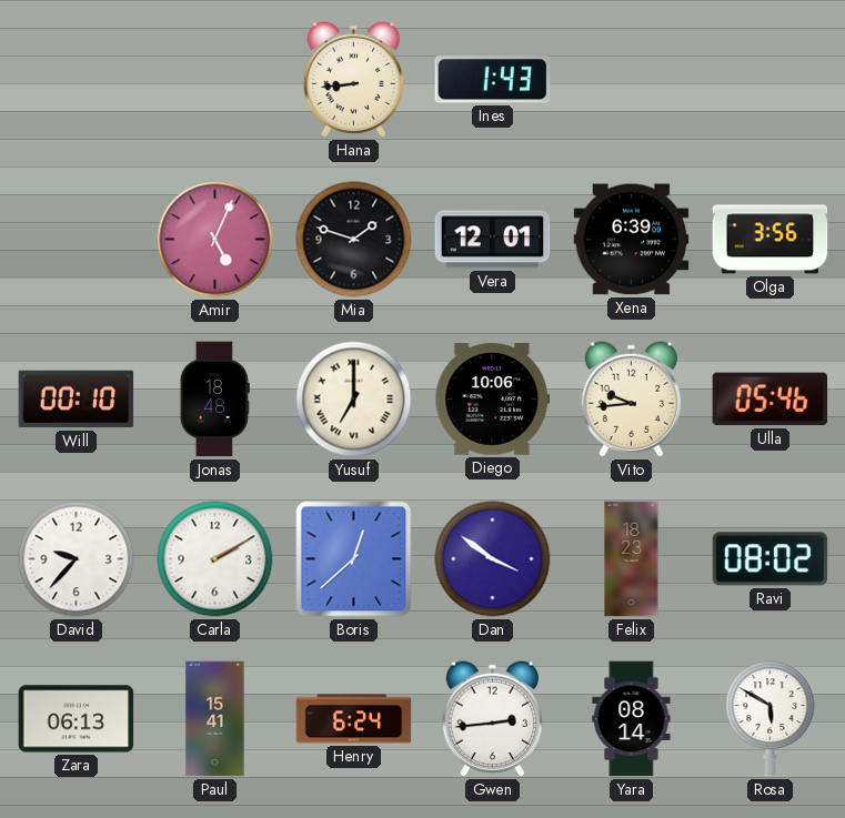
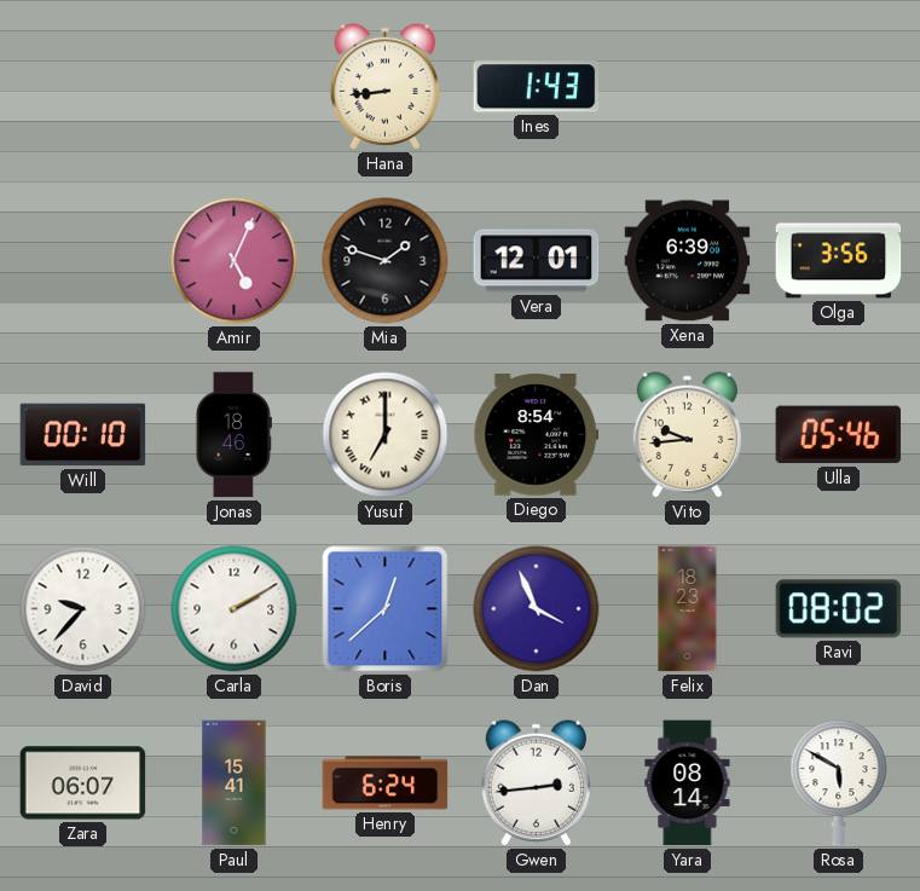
Jonas: 18:48 -> 18:46 (233, 435)
Diego: 10:06 -> 8:54 (537, 435)
Dan: 3:51 -> 3:56 (537, 609)
Zara: 06:13 -> 06:07 (83, 783)
